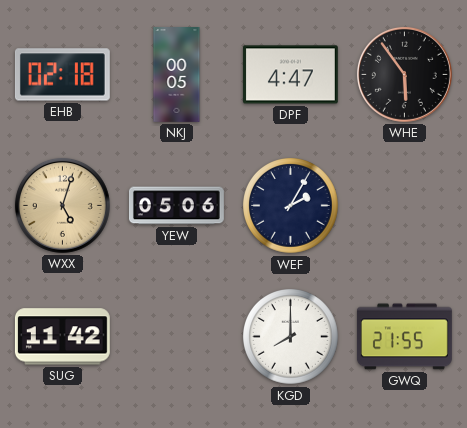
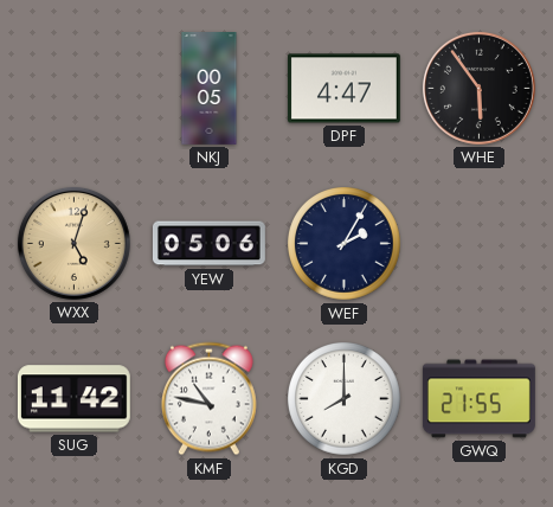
EHB: 02:18 -> none (62, 75)
KMF: none -> 10:47 (208, 399)
